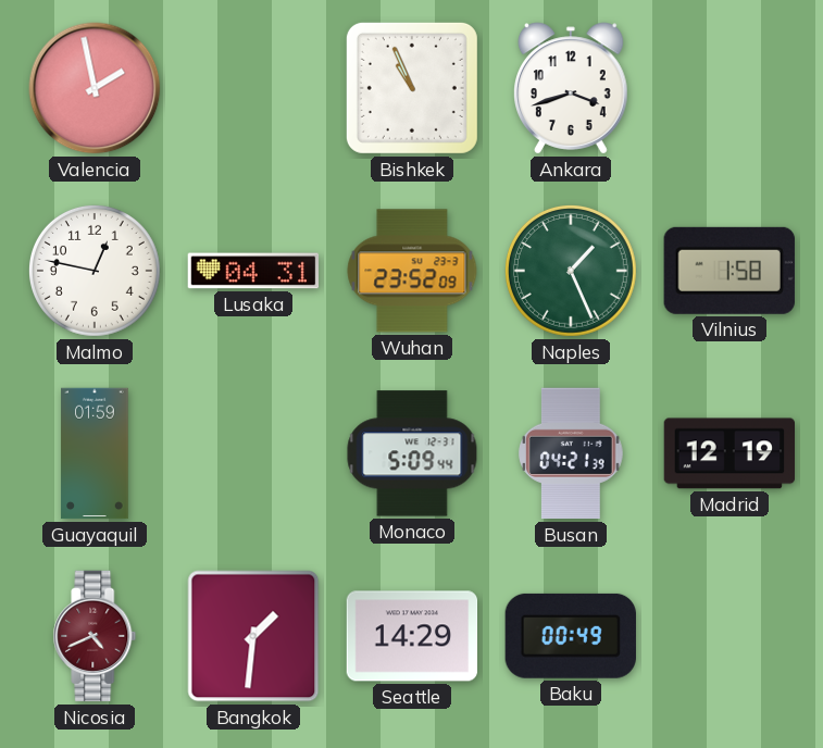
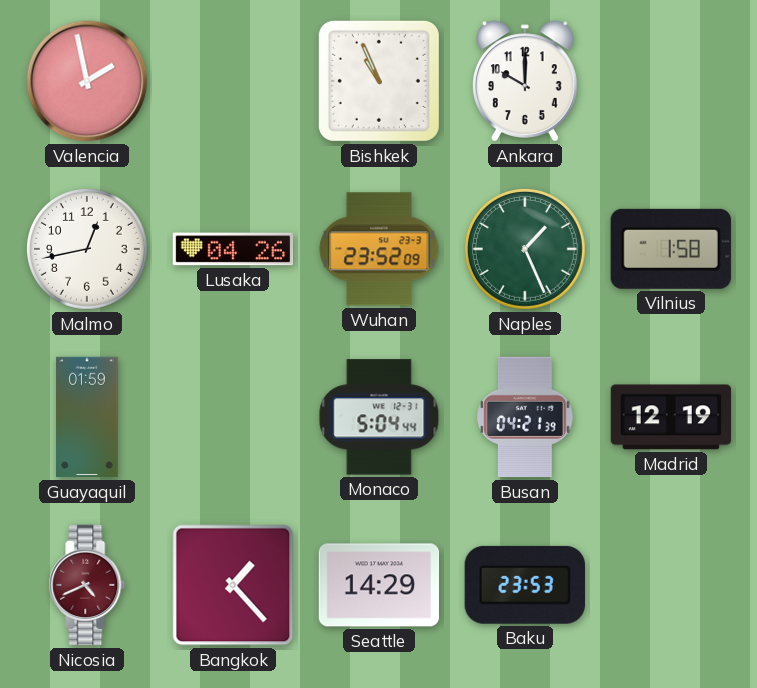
Ankara: 3:42 -> 10:00 (526, 81)
Malmo: 12:47 -> 12:43 (87, 249)
Lusaka: 04:31 -> 04:26 (233, 249)
Monaco: 5:09 -> 5:04 (379, 417)
Bangkok: 1:31 -> 1:23 (233, 585)
Baku: 00:49 -> 23:53 (525, 585)
